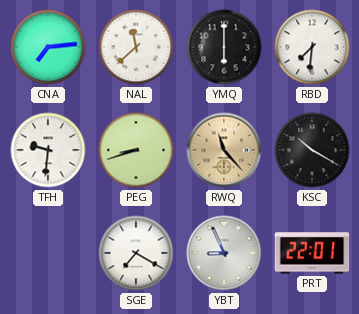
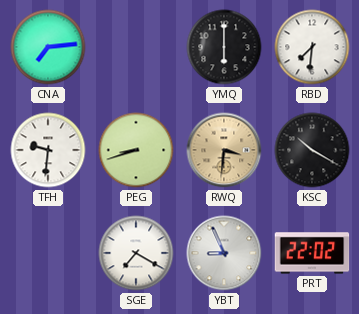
NAL: 11:38 -> none (136, 47)
RWQ: 11:23 -> 3:31 (224, 150)
PRT: 22:01 -> 22:02 (312, 253)
